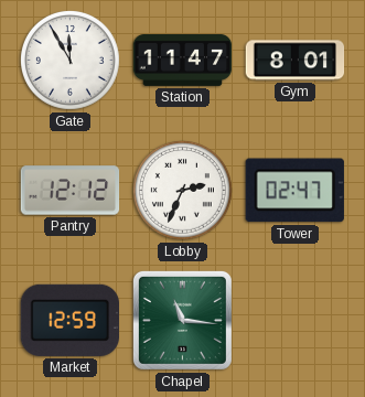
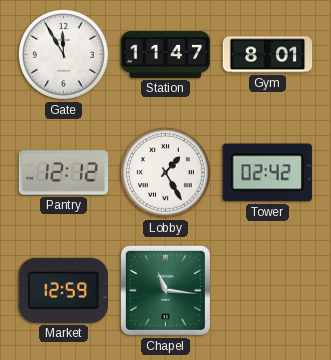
Lobby: 2:34 -> 1:25 (165, 172)
Tower: 02:47 -> 02:42 (267, 173)
